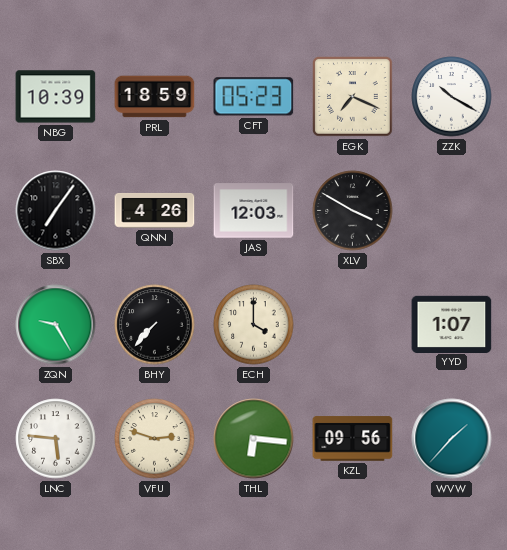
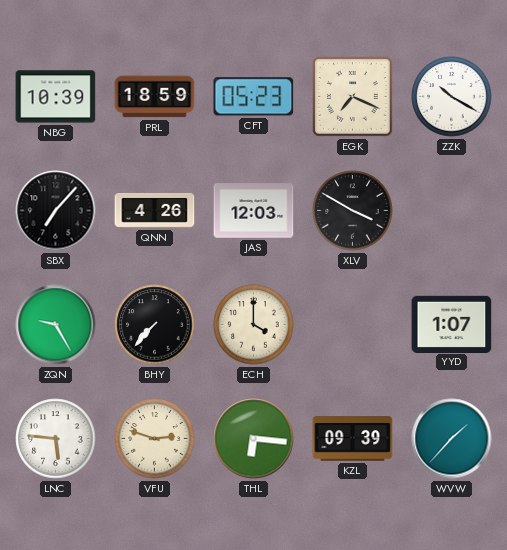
SBX: 7:06 -> 7:07 (56, 211)
KZL: 09:56 -> 09:39 (353, 439)
